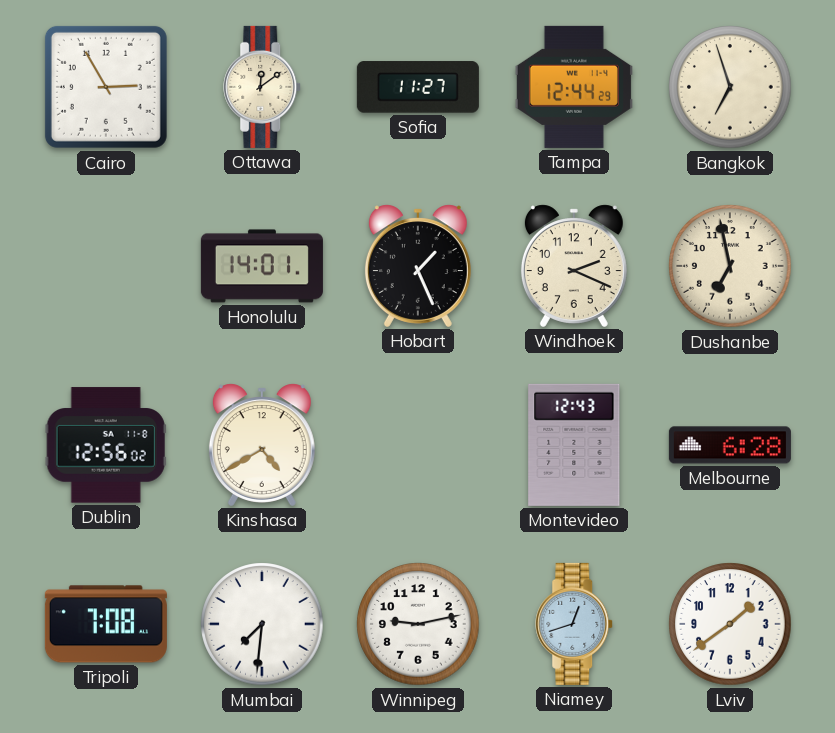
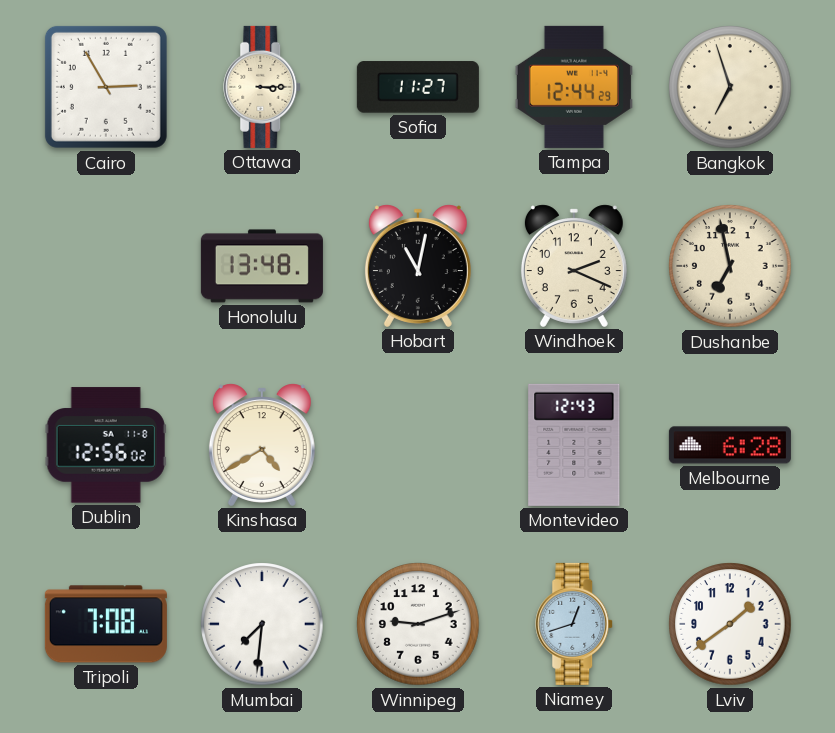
Ottawa: 12:09 -> 3:15 (263, 87)
Honolulu: 14:01 -> 13:48 (262, 266)
Hobart: 1:26 -> 11:02 (418, 266)
Winnipeg: 9:13 -> 9:12 (418, 624)
